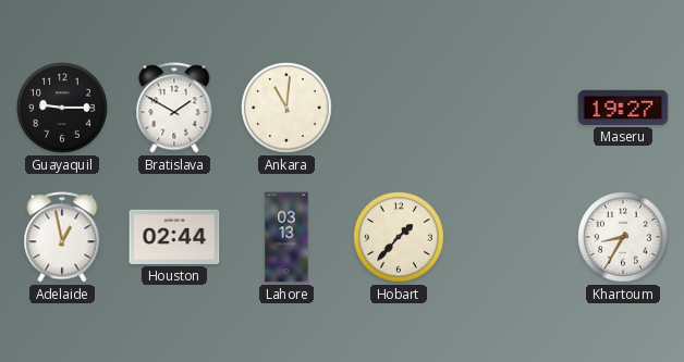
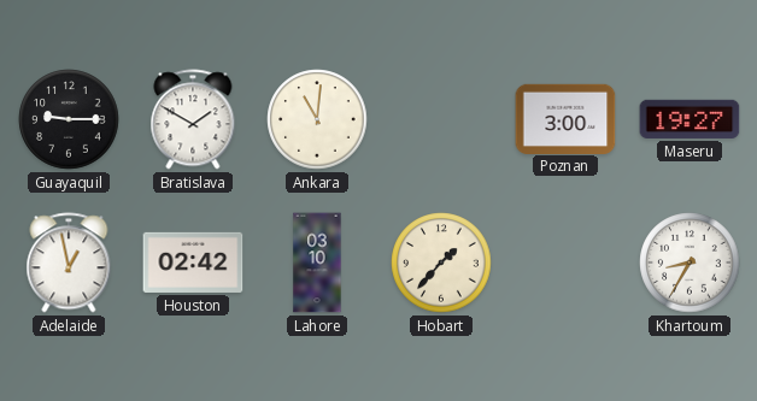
Poznan: none -> 3:00 (565, 118)
Houston: 02:44 -> 02:42 (193, 263)
Lahore: 03:13 -> 03:10 (317, 263)
